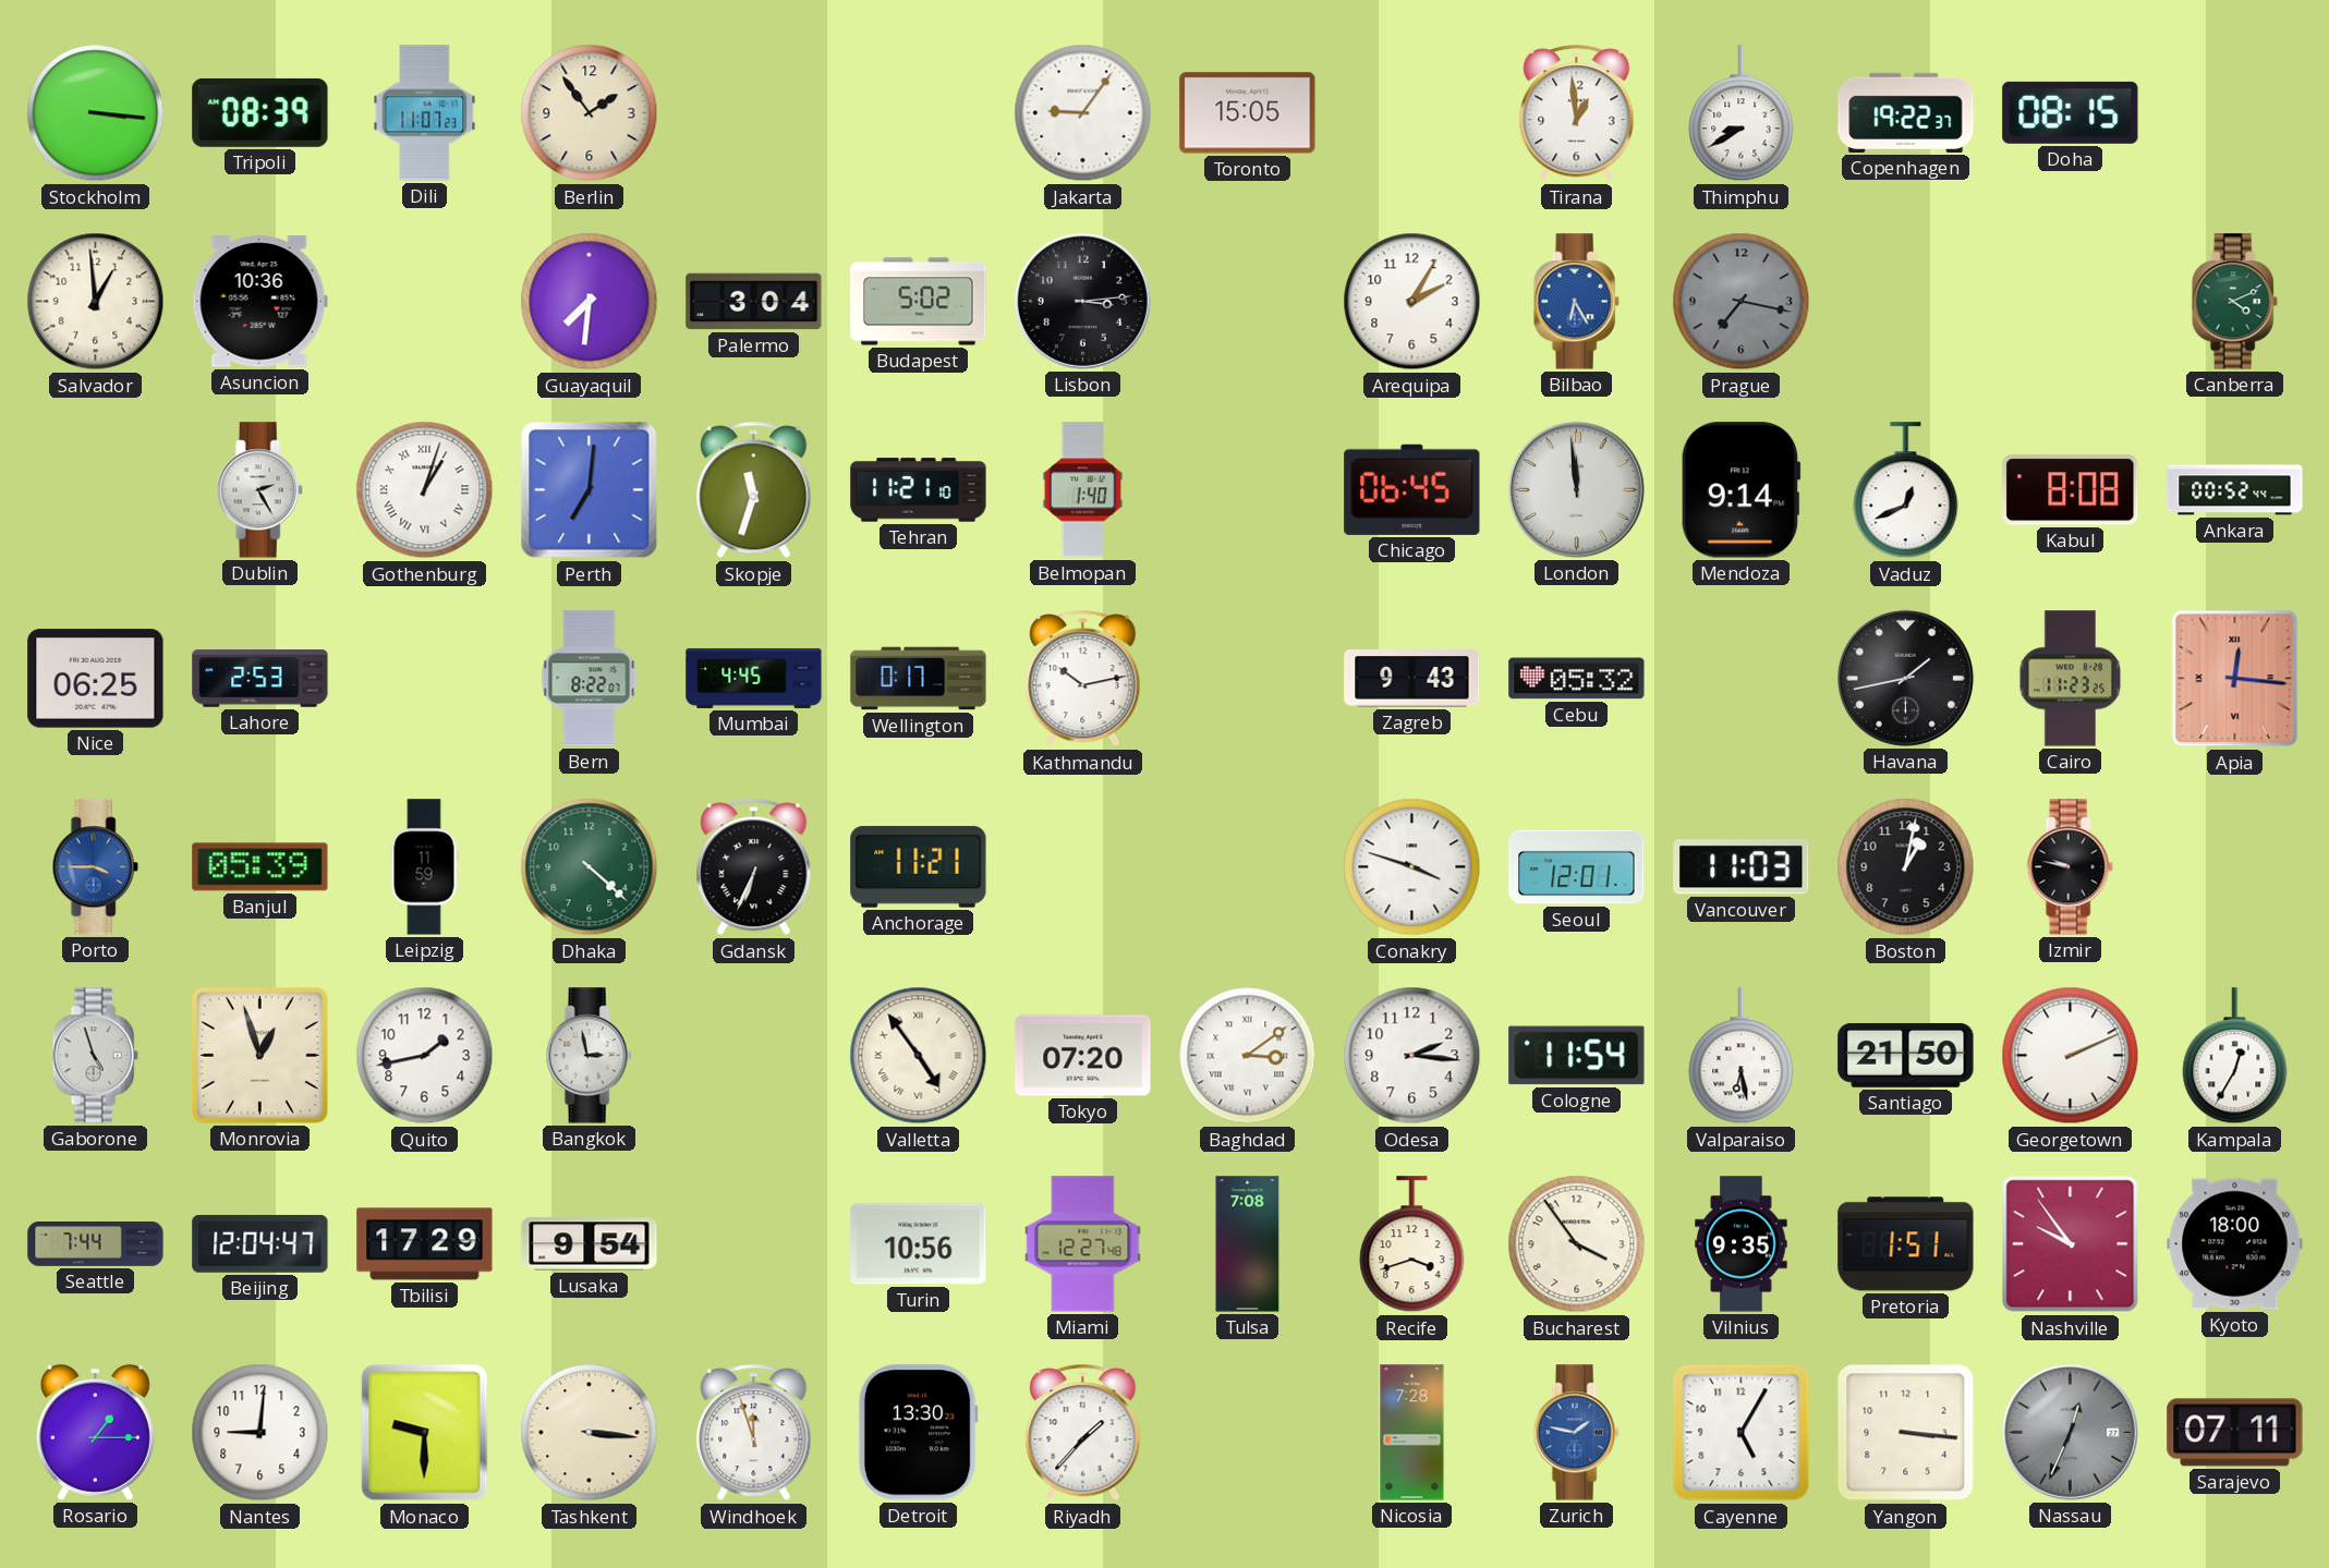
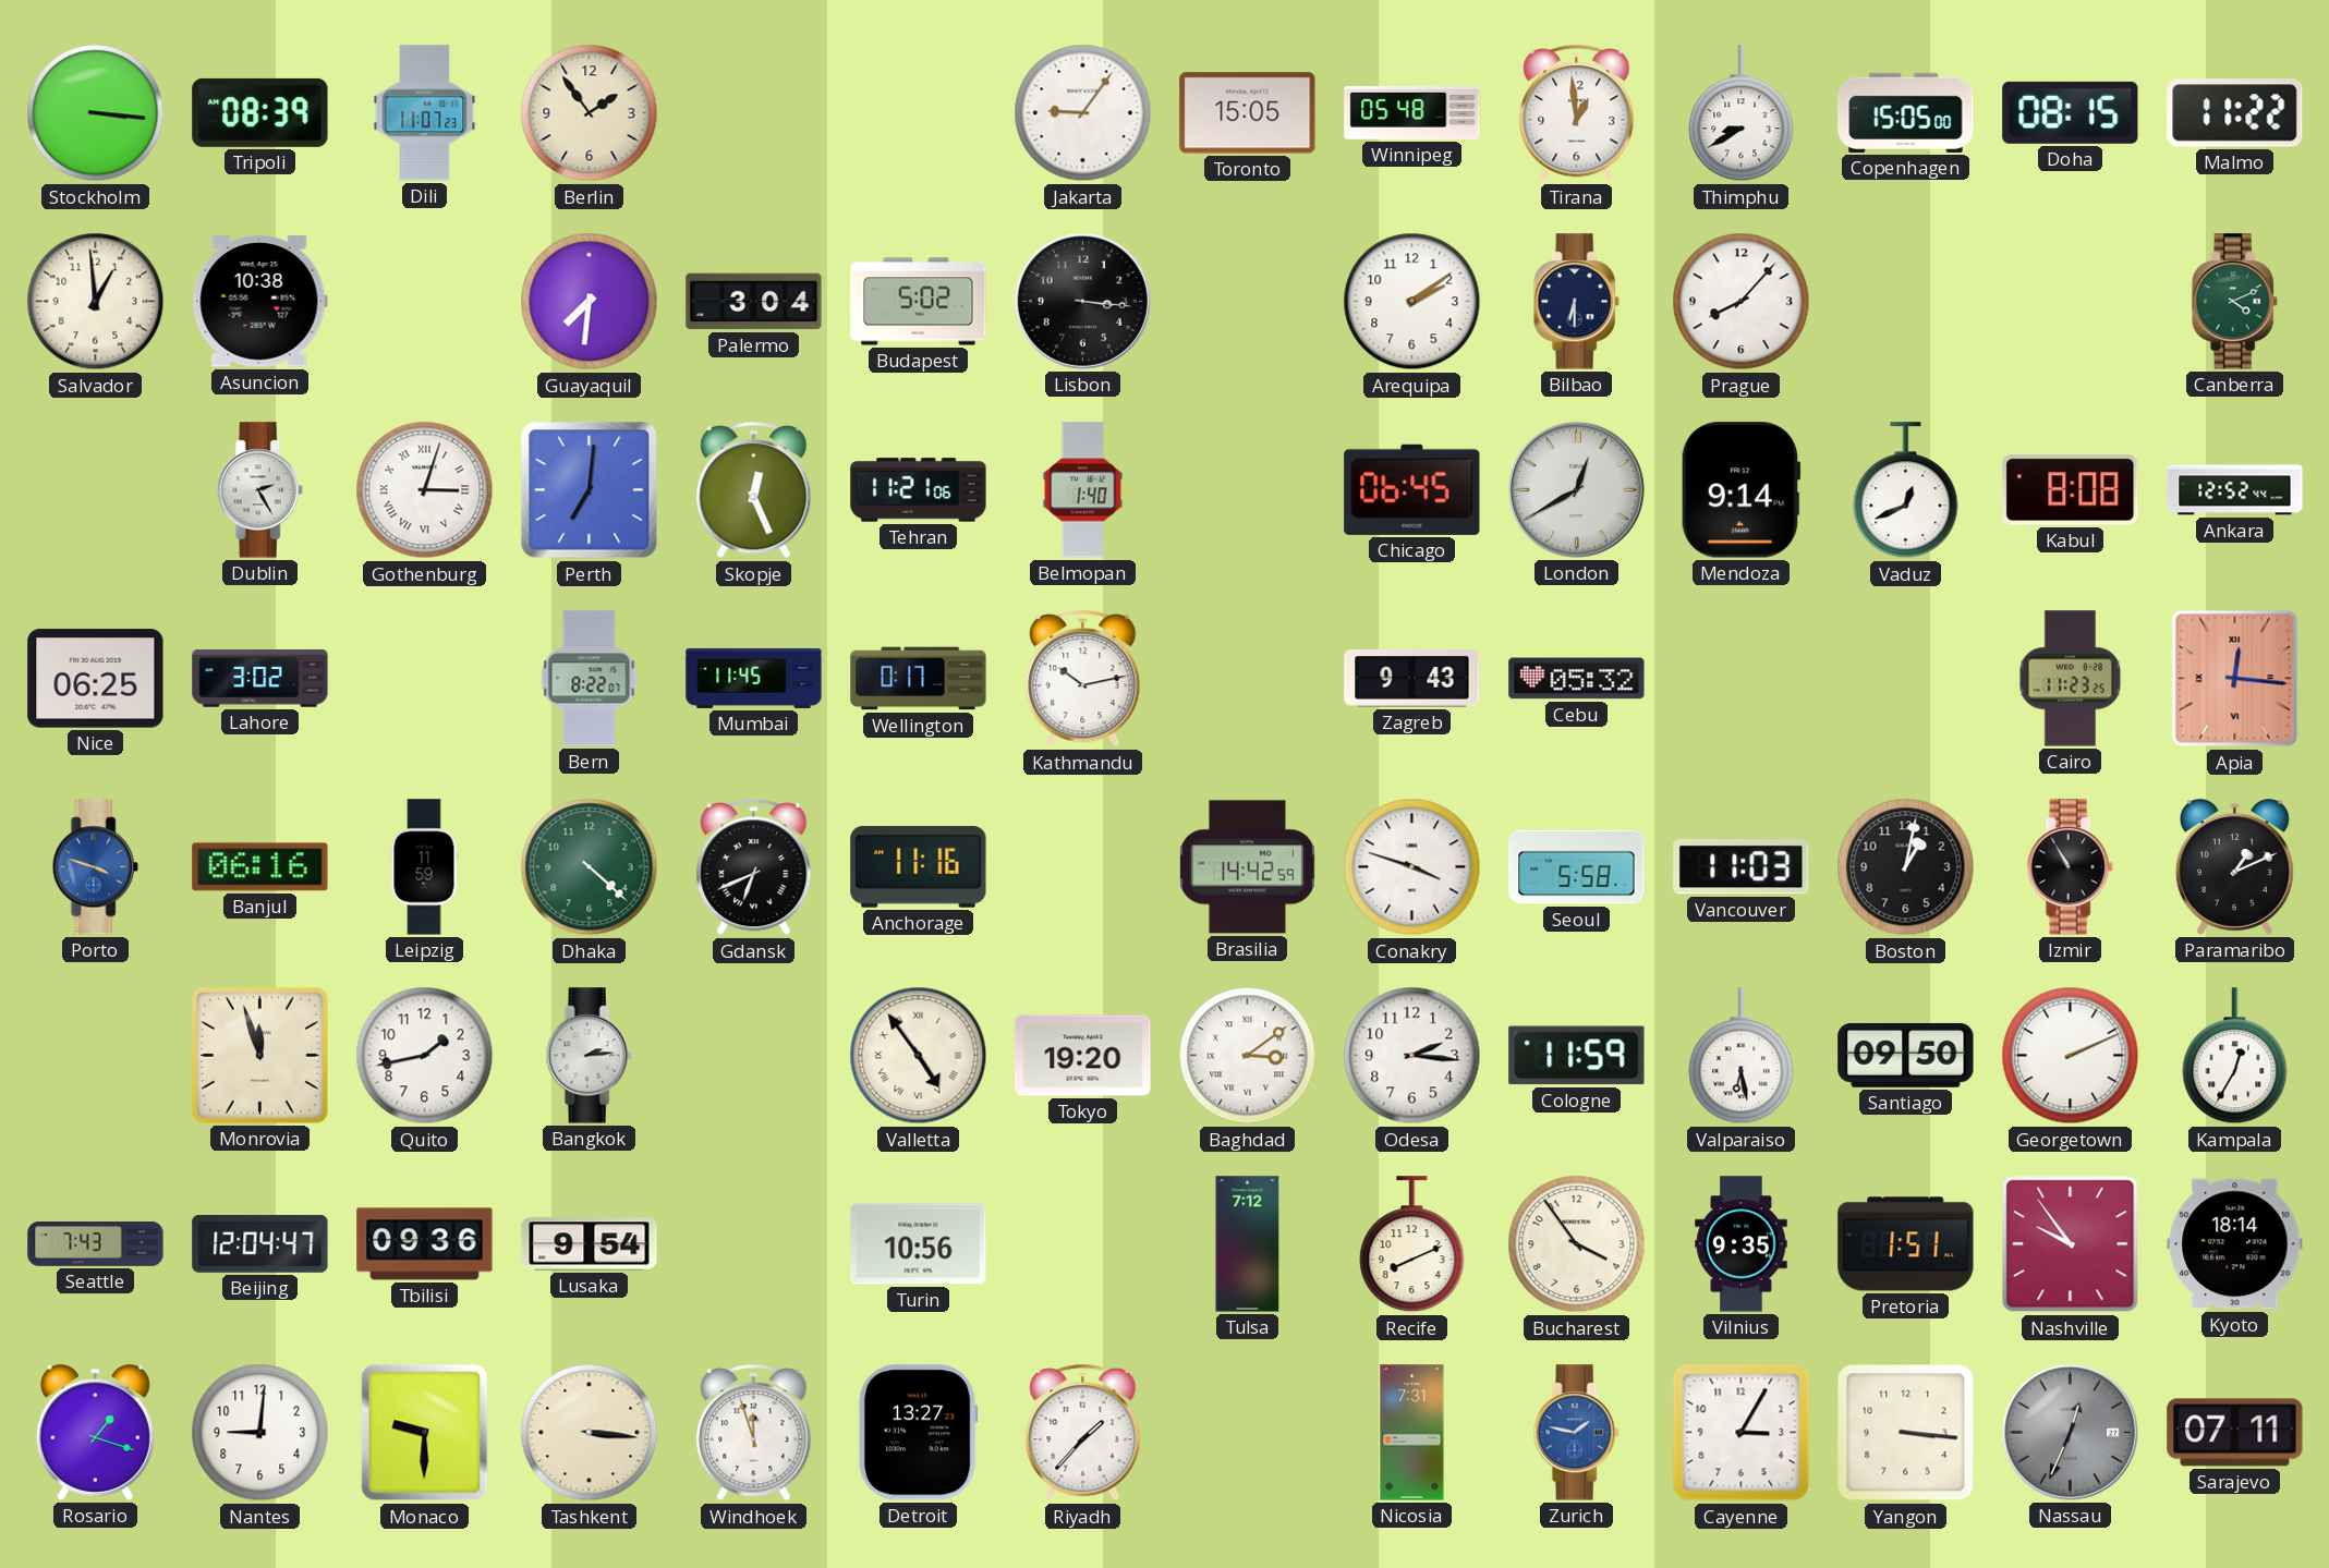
Winnipeg: none -> 05:48 (1412, 113)
Copenhagen: 19:22 -> 15:05 (1906, 112)
Malmo: none -> 11:22 (2235, 113)
Asuncion: 10:36 -> 10:38 (259, 302)
Lisbon: 3:14 -> 3:16 (1082, 301)
Arequipa: 2:05 -> 2:09 (1412, 302)
Bilbao: 6:25 -> 6:30 (1576, 302)
Bilbao dial: blue -> navy (1576, 302)
Prague: 7:17 -> 8:07 (1742, 302)
Prague dial: grey -> white (1742, 302)
Gothenburg: 1:03 -> 3:03 (425, 490)
Skopje: 11:33 -> 12:26 (754, 490)
Tehran: 11:21:10 -> 11:21:06 (919, 490)
London: 11:59 -> 12:40 (1576, 489)
Ankara: 00:52 -> 12:52 (2235, 490)
Lahore: 2:53 -> 3:02 (260, 679)
Mumbai: 4:45 -> 11:45 (754, 678)
Havana: 1:43 -> none (1905, 678)
Porto: 3:45 -> 3:48 (95, 867)
Banjul: 05:39 -> 06:16 (260, 867)
Gdansk: 6:34 -> 6:41 (754, 867)
Anchorage: 11:21 -> 11:16 (919, 867)
Brasilia: none -> 14:42 (1248, 867)
Seoul: 12:01 -> 5:58 (1577, 867)
Izmir: 9:47 -> 10:55 (2070, 867)
Paramaribo: none -> 1:11 (2234, 866)
Gaborone: 4:57 -> none (95, 1056)
Monrovia: 12:57 -> 11:57 (259, 1055)
Bangkok: 2:58 -> 2:14 (589, 1056)
Tokyo: 07:20 -> 19:20 (1083, 1056)
Cologne: 11:54 -> 11:59 (1577, 1056)
Santiago: 21:50 -> 09:50 (1906, 1055)
Seattle: 7:44 -> 7:43 (96, 1244)
Tbilisi: 17:29 -> 09:36 (425, 1244)
Miami: 12:27 -> none (1083, 1244)
Tulsa: 7:08 -> 7:12 (1248, 1244)
Recife: 3:42 -> 8:11 (1412, 1244)
Kyoto: 18:00 -> 18:14 (2235, 1244)
Rosario: 1:15 -> 1:18 (95, 1432)
Detroit: 13:30 -> 13:27 (918, 1433)
Nicosia: 7:28 -> 7:31 (1412, 1433)
Cayenne: 5:05 -> 3:05 (1742, 1433)
